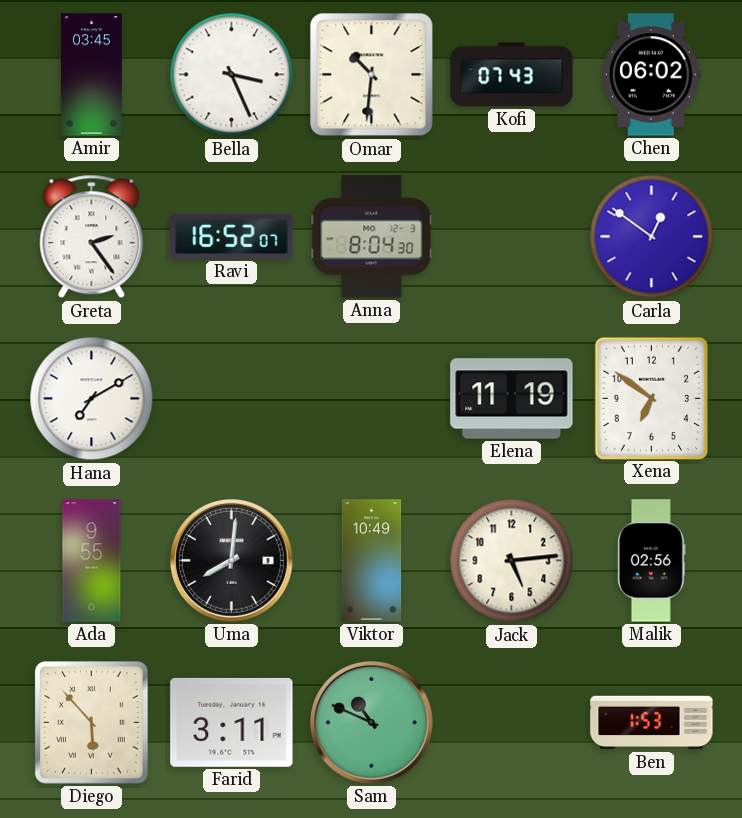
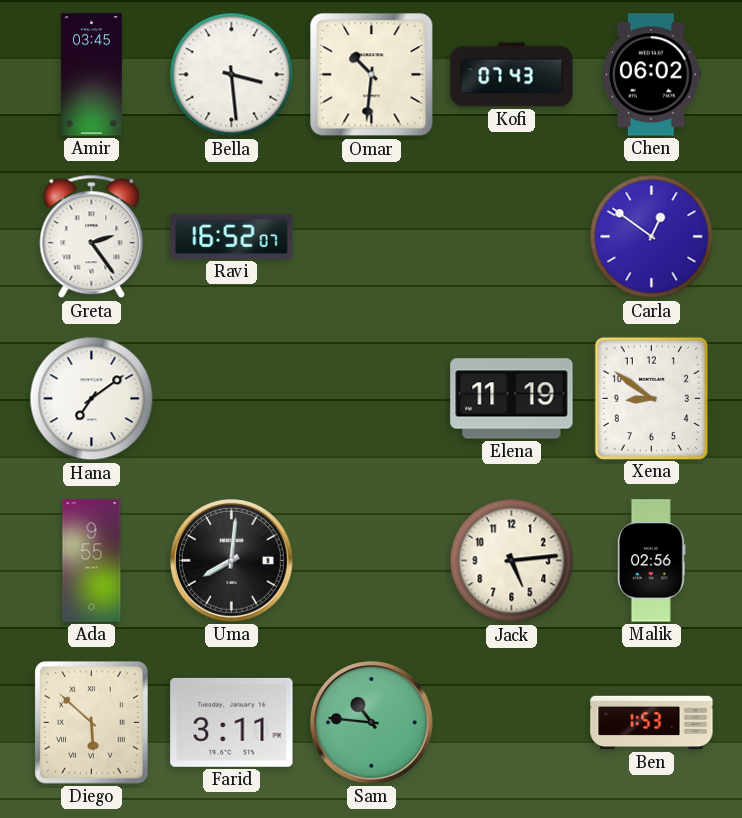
Bella: 3:26 -> 3:29 (232, 75)
Anna: 8:04 -> none (372, 237)
Hana: 7:10 -> 7:09 (92, 399)
Xena: 6:51 -> 8:51 (651, 398)
Viktor: 10:49 -> none (372, 561)
Diego: 5:53 -> 5:52 (92, 723)
Sam: 10:49 -> 10:46 (372, 723)
